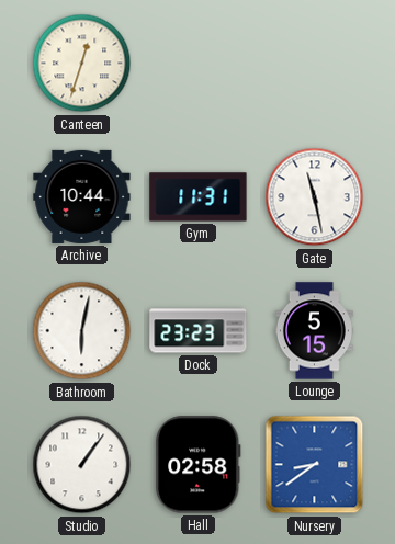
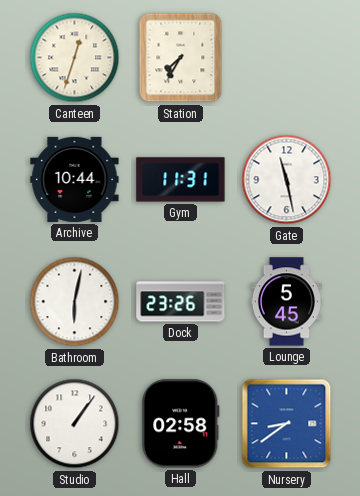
Station: none -> 7:35 (181, 58)
Dock: 23:23 -> 23:26 (181, 302)
Lounge: 5:15 -> 5:45 (286, 302)
